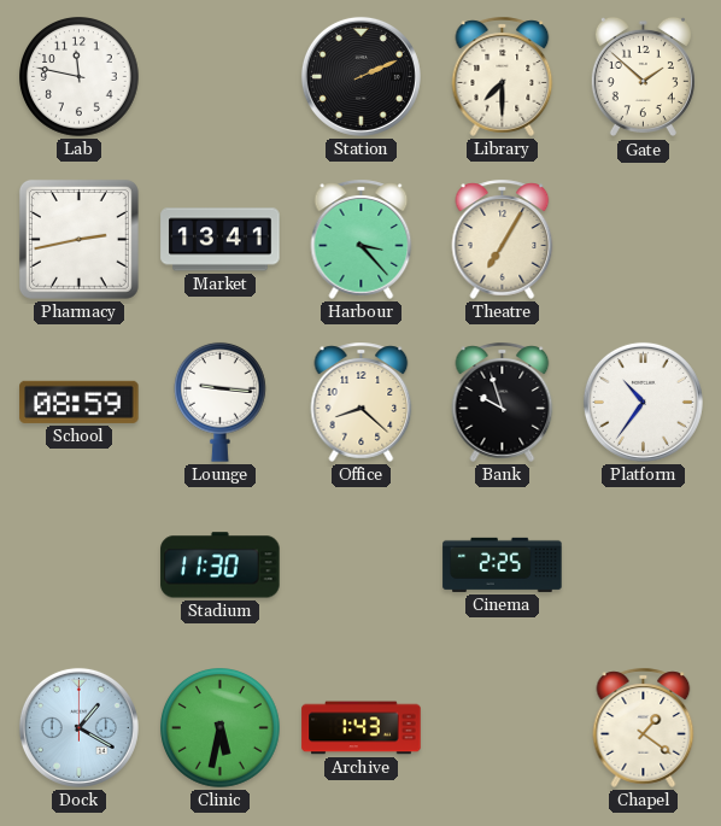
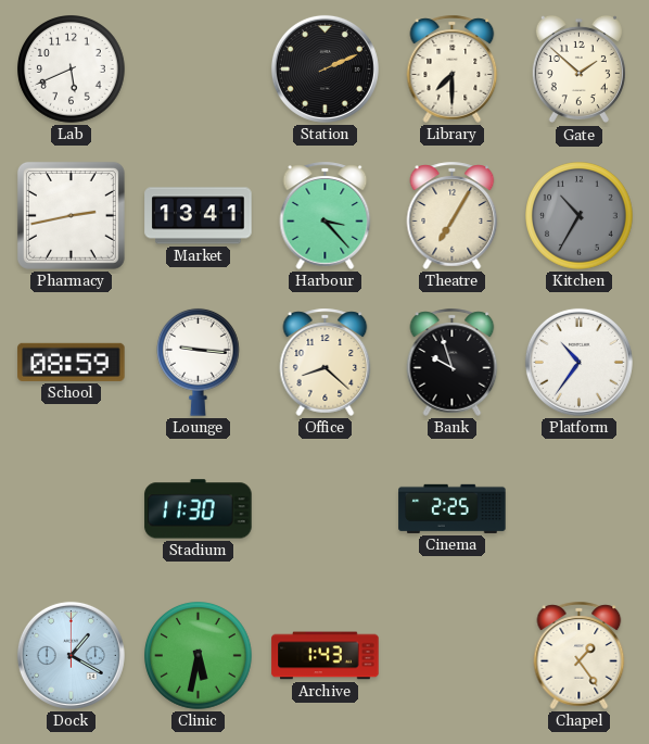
Lab: 11:47 -> 5:41 (72, 70)
Kitchen: none -> 10:35 (580, 216)
Chapel: 1:21 -> 1:24 (580, 655)
